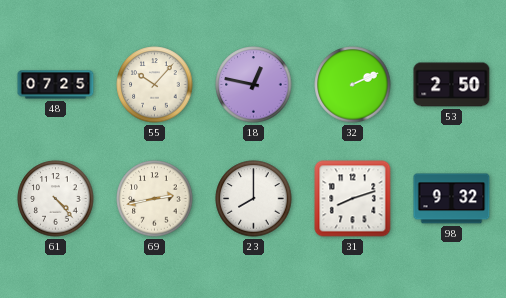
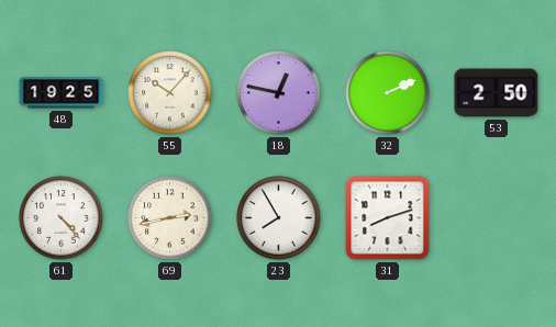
48: 07:25 -> 19:25 (62, 93)
23: 8:00 -> 7:55 (279, 218)
98: 9:32 -> none (452, 199)
